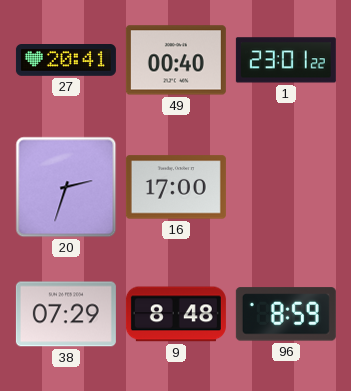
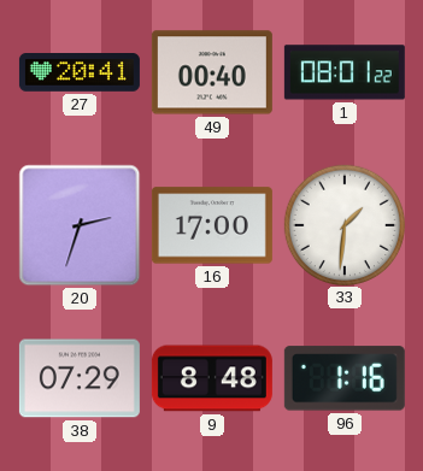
1: 23:01 -> 08:01 (345, 72)
33: none -> 1:31 (343, 224)
96: 8:59 -> 1:16 (345, 378)
